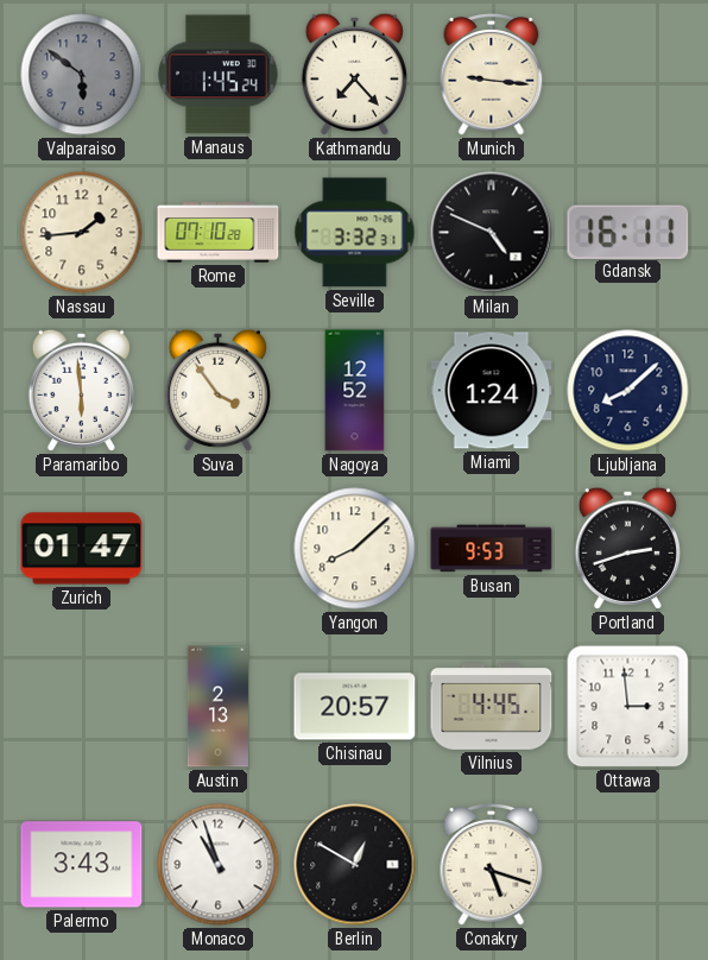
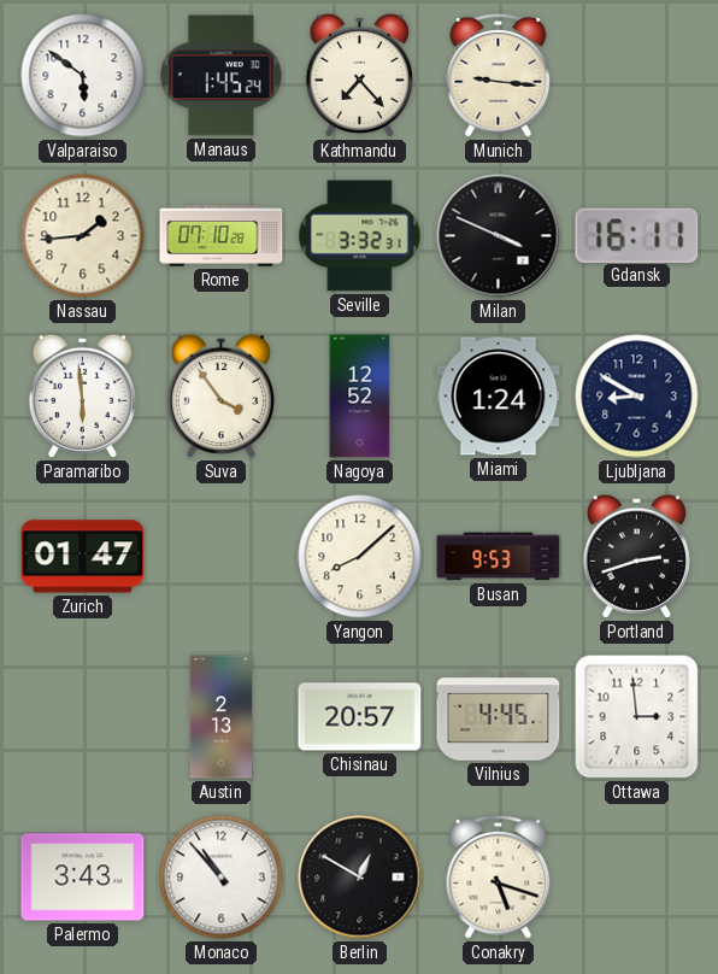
Valparaiso dial: grey -> white (83, 76)
Milan: 4:49 -> 3:49 (499, 236)
Ljubljana: 8:08 -> 8:50 (637, 397)
Monaco: 10:57 -> 10:53 (222, 878)
